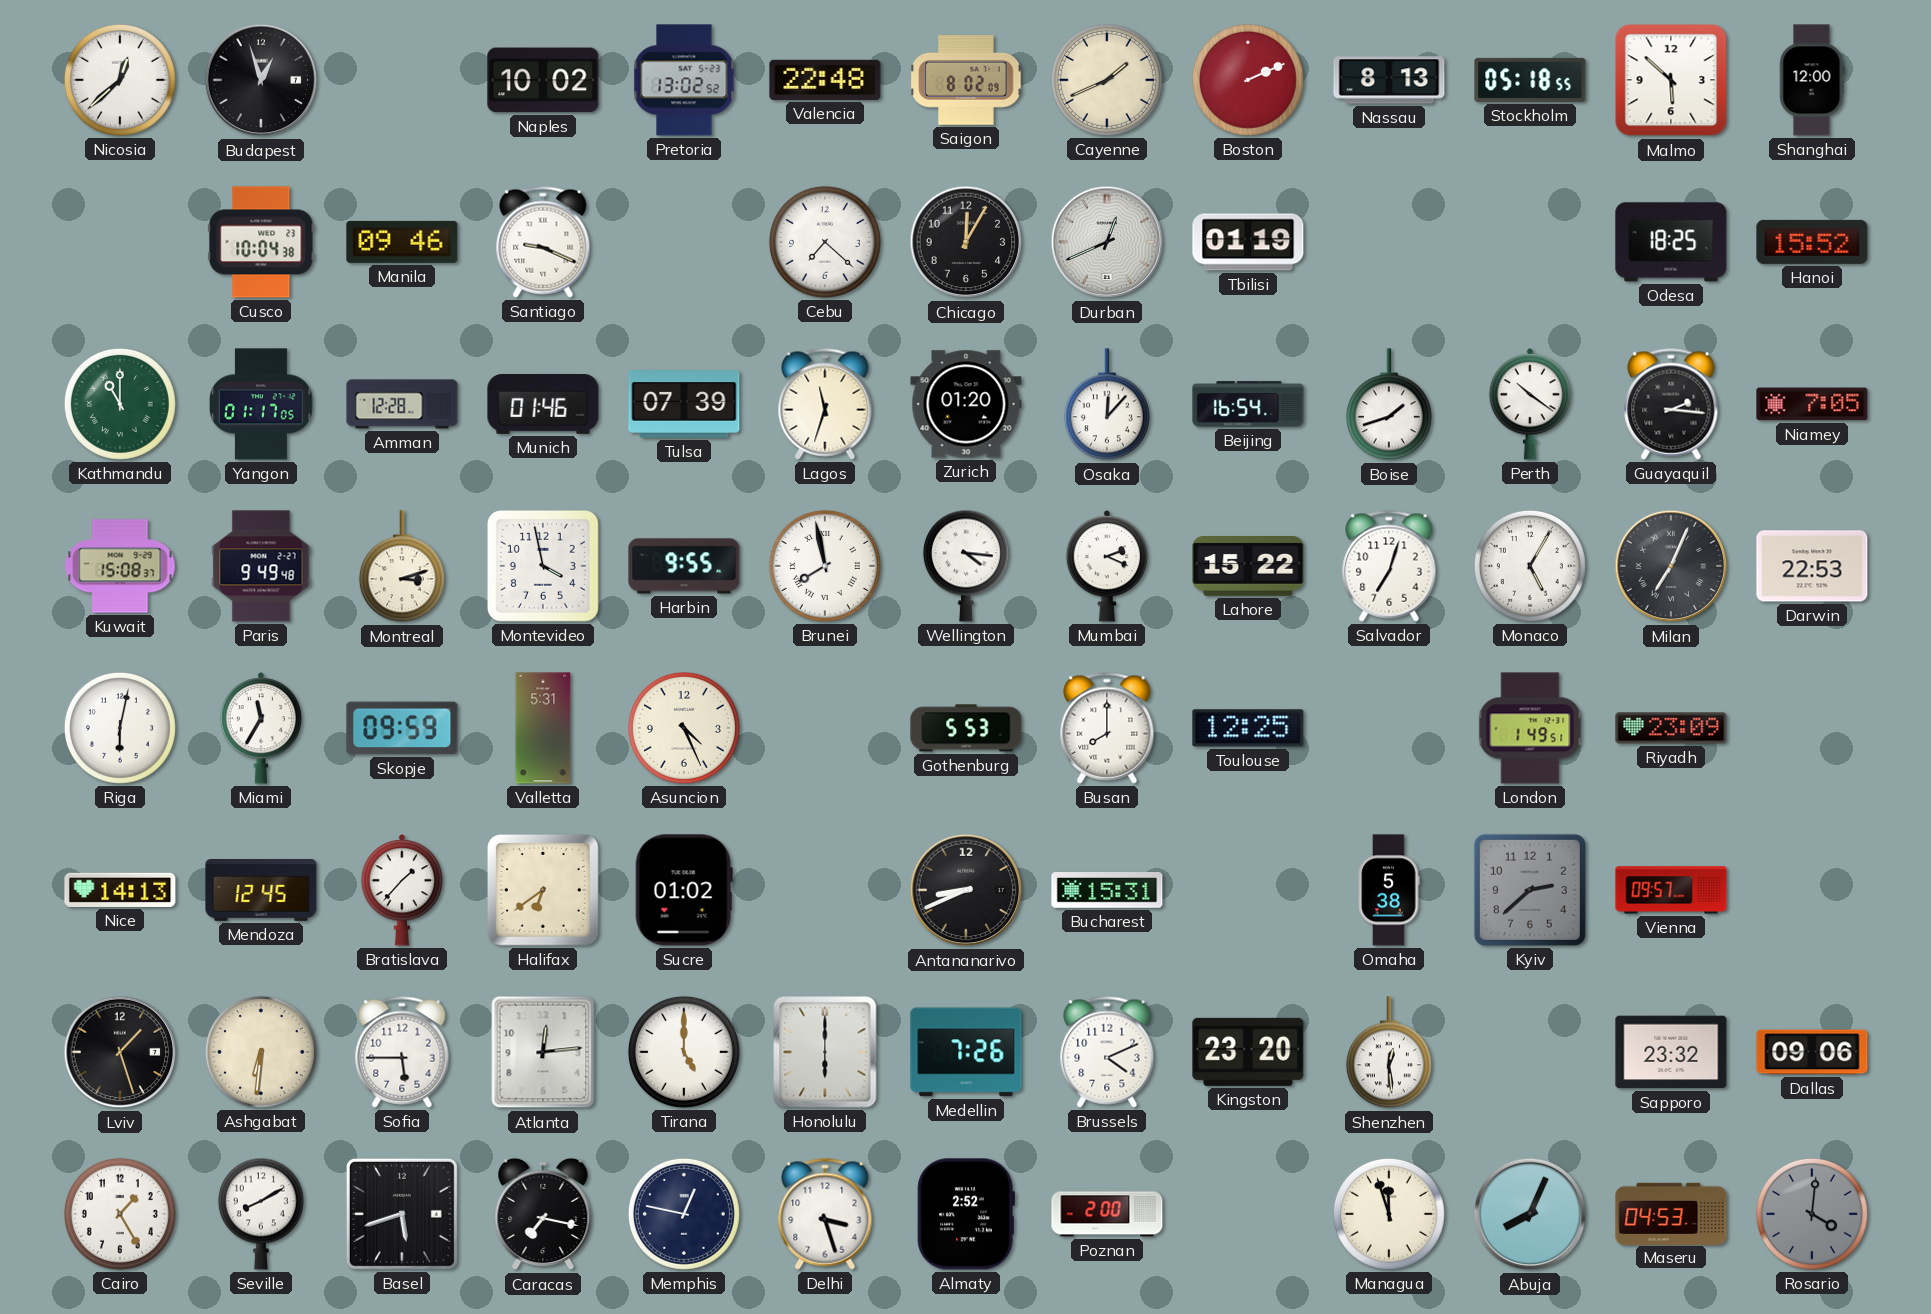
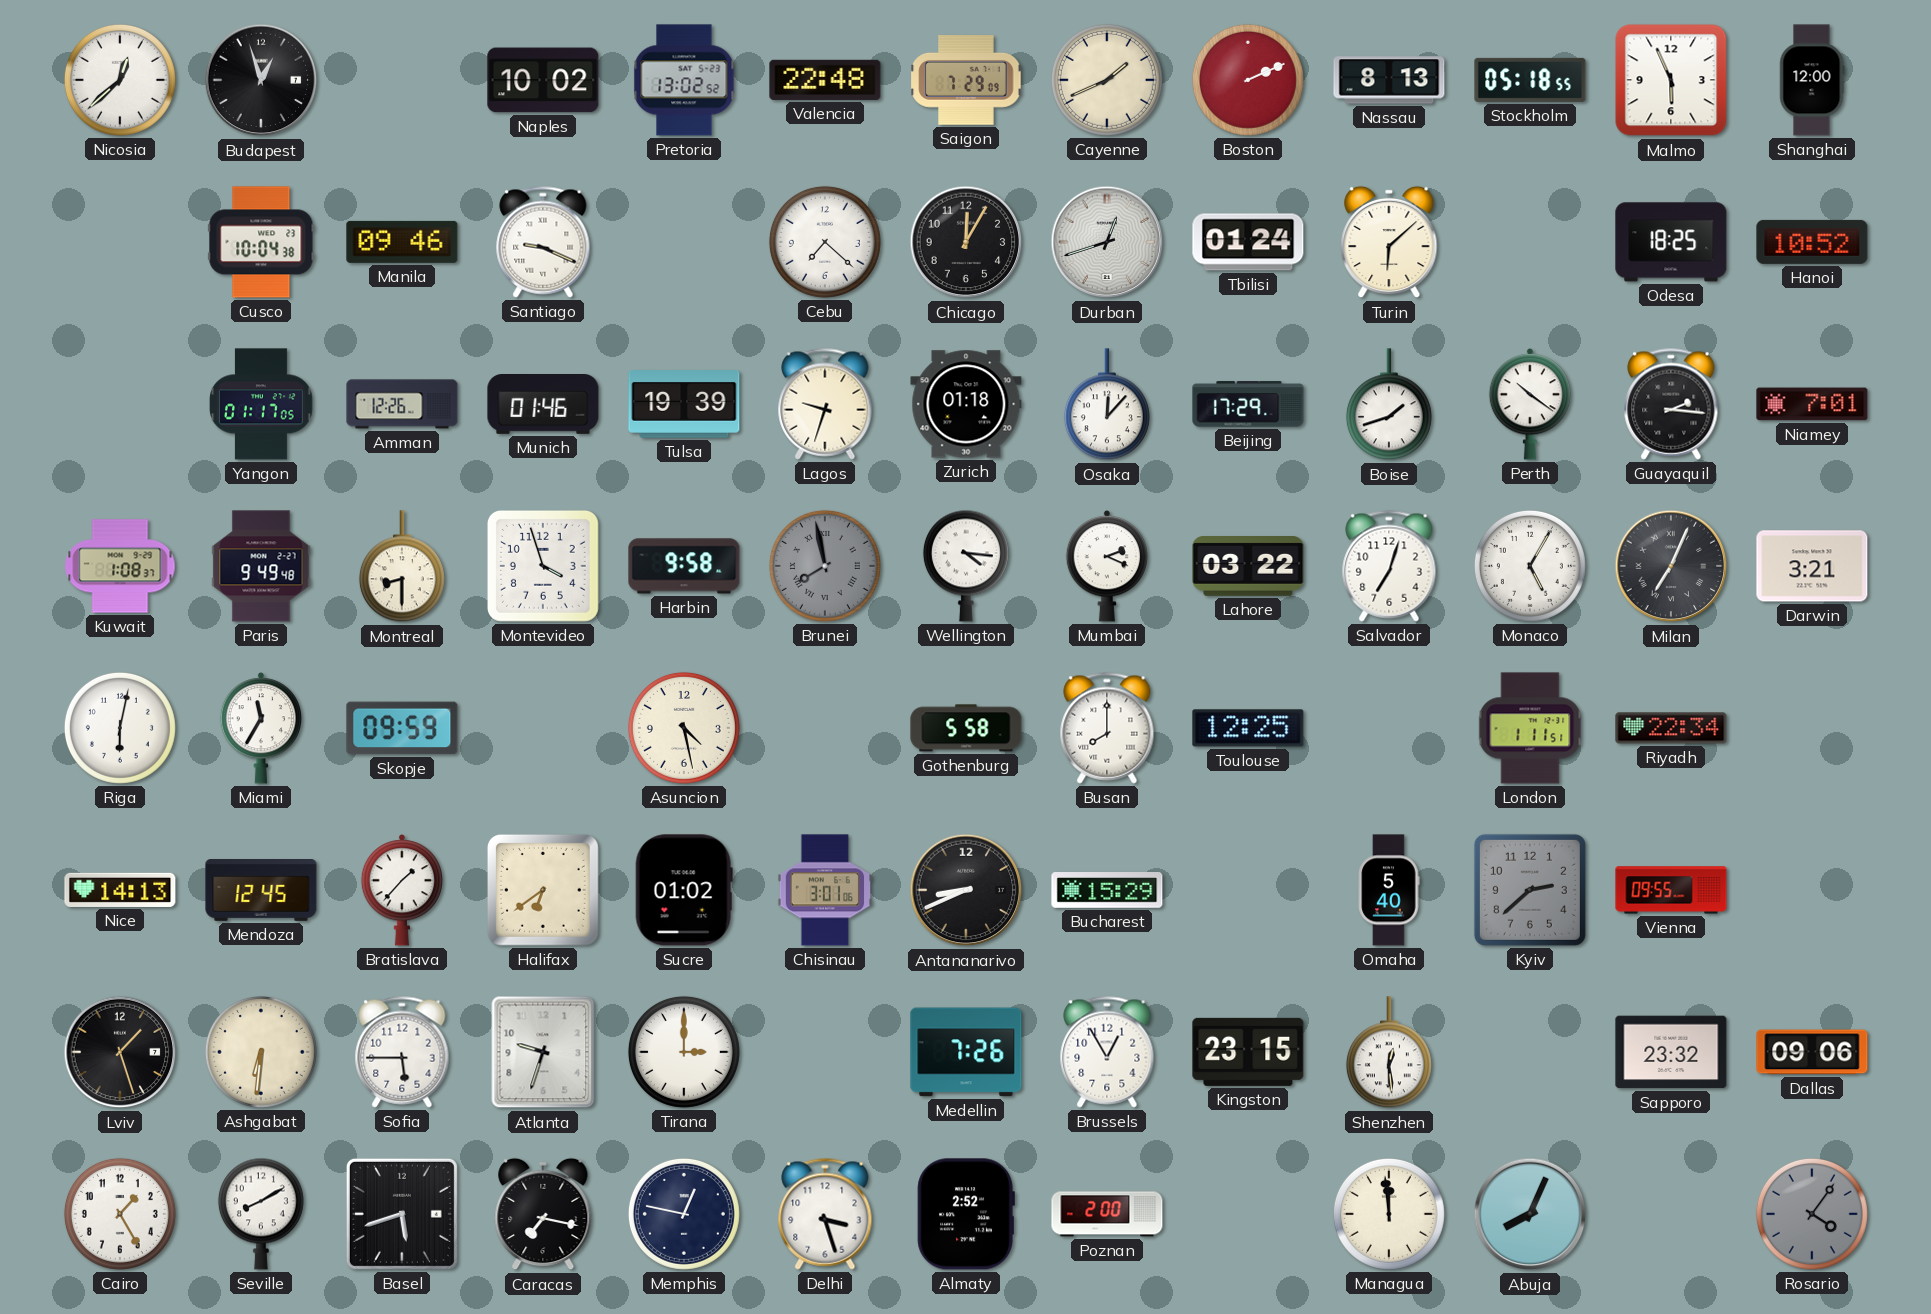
Saigon: 8:02 -> 7:29 (966, 81)
Malmo: 5:52 -> 5:56 (1671, 80)
Durban: 12:41 -> 12:42 (1107, 242)
Tbilisi: 01:19 -> 01:24 (1248, 242)
Turin: none -> 6:08 (1389, 242)
Hanoi: 15:52 -> 10:52 (1812, 242)
Kathmandu: 11:00 -> none (120, 404)
Amman: 12:28 -> 12:26 (402, 404)
Tulsa: 07:39 -> 19:39 (684, 405)
Lagos: 11:33 -> 9:33 (825, 404)
Zurich: 01:20 -> 01:18 (966, 404)
Beijing: 16:54 -> 17:29 (1248, 404)
Niamey: 7:05 -> 7:01 (1812, 404)
Kuwait: 15:08 -> 1:08 (120, 566)
Montreal: 3:12 -> 8:30 (402, 567)
Montevideo: 3:58 -> 3:57 (543, 566)
Harbin: 9:55 -> 9:58 (684, 566)
Brunei dial: white -> grey (825, 566)
Lahore: 15:22 -> 03:22 (1248, 567)
Darwin: 22:53 -> 3:21 (1812, 566)
Valletta: 5:31 -> none (543, 728)
Asuncion: 4:26 -> 4:28 (684, 728)
Gothenburg: 5:53 -> 5:58 (966, 728)
London: 1:49 -> 1:11 (1530, 728)
Riyadh: 23:09 -> 22:34 (1671, 728)
Chisinau: none -> 3:01 (825, 890)
Bucharest: 15:31 -> 15:29 (1107, 890)
Omaha: 5:38 -> 5:40 (1389, 890)
Vienna: 09:57 -> 09:55 (1671, 890)
Atlanta: 12:14 -> 9:33 (543, 1052)
Tirana: 5:00 -> 3:00 (684, 1052)
Honolulu: 6:00 -> none (825, 1052)
Brussels: 4:11 -> 12:55 (1107, 1052)
Kingston: 23:20 -> 23:15 (1248, 1052)
Managua: 11:57 -> 11:59 (1389, 1214)
Maseru: 04:53 -> none (1671, 1213)
Rosario: 4:01 -> 4:06 (1812, 1214)
